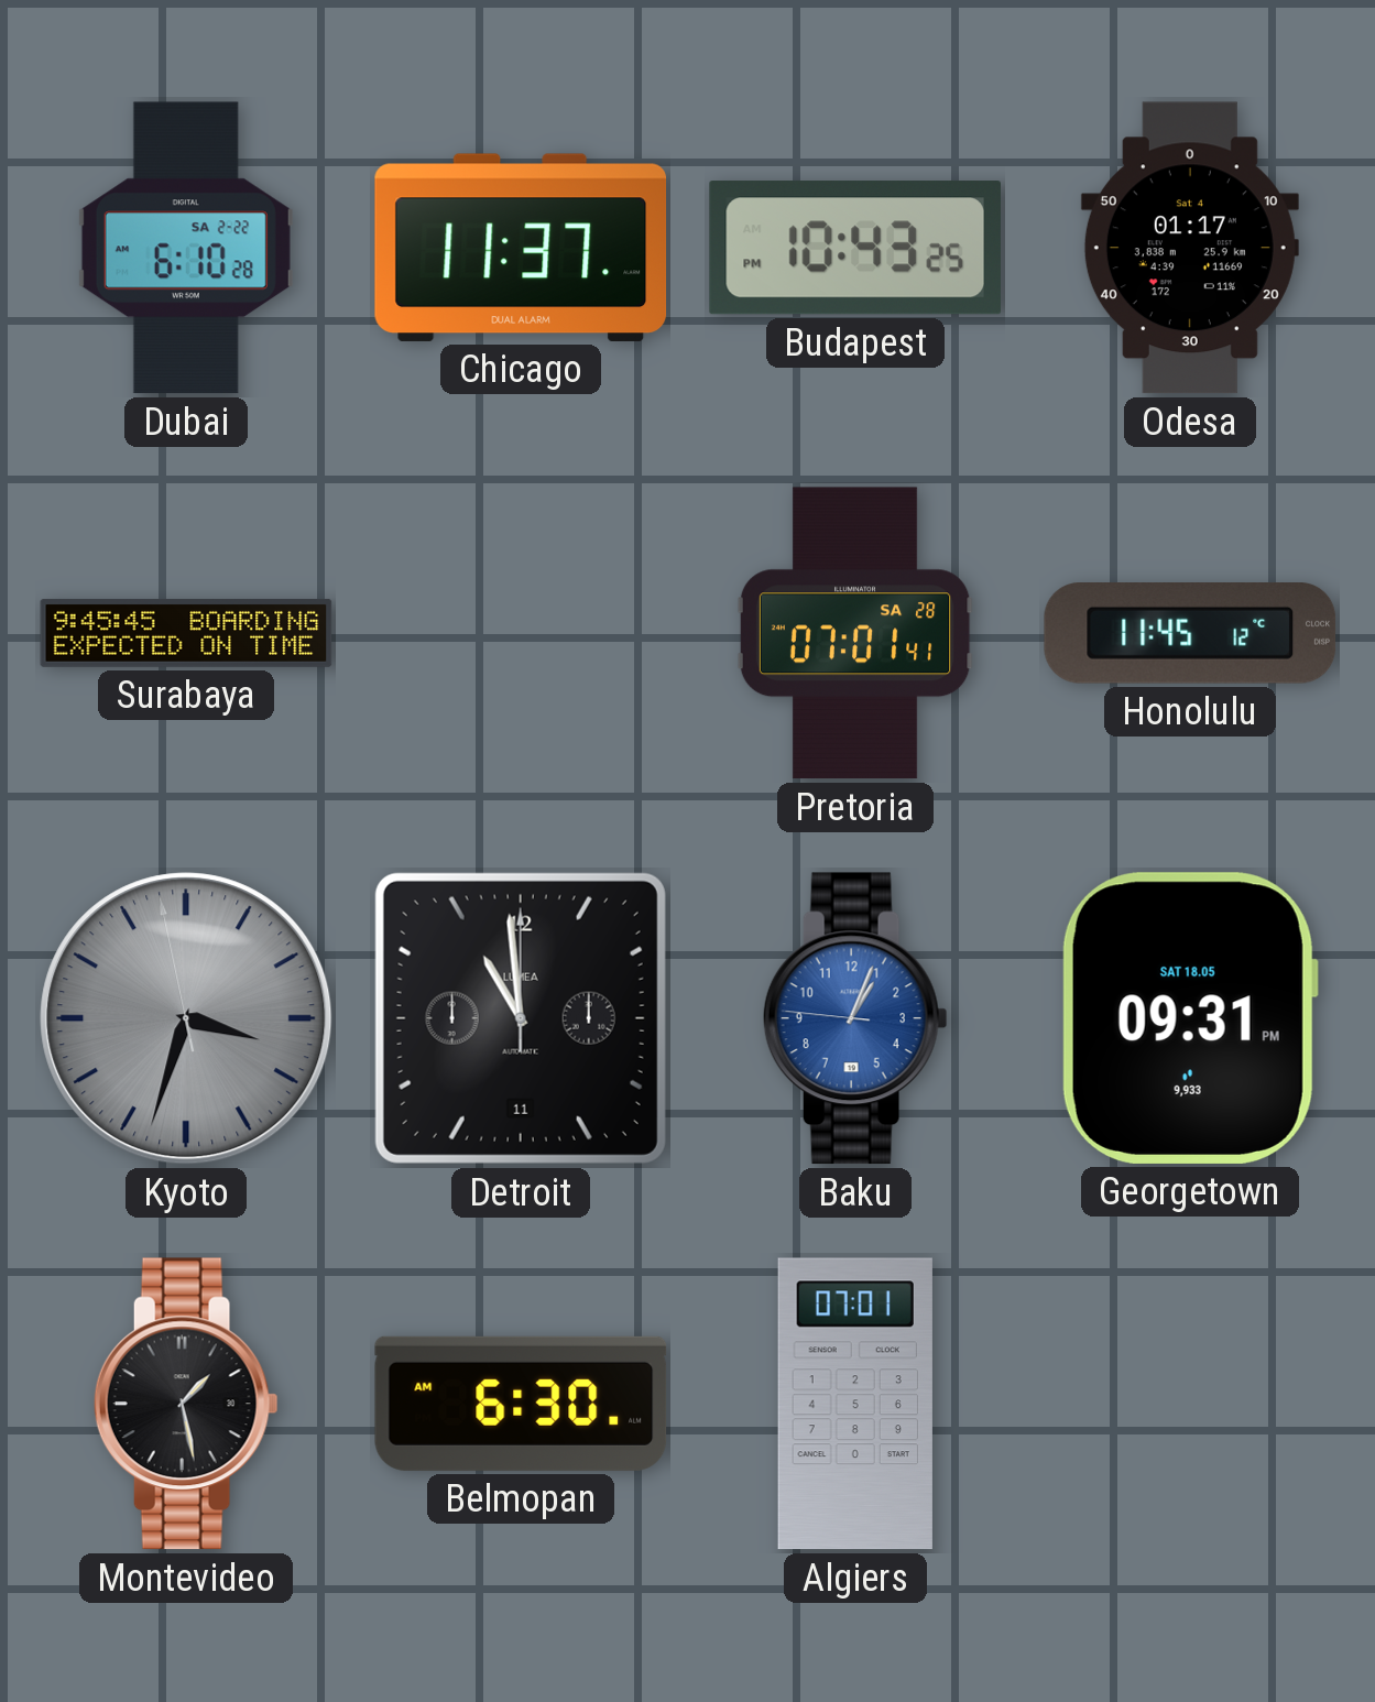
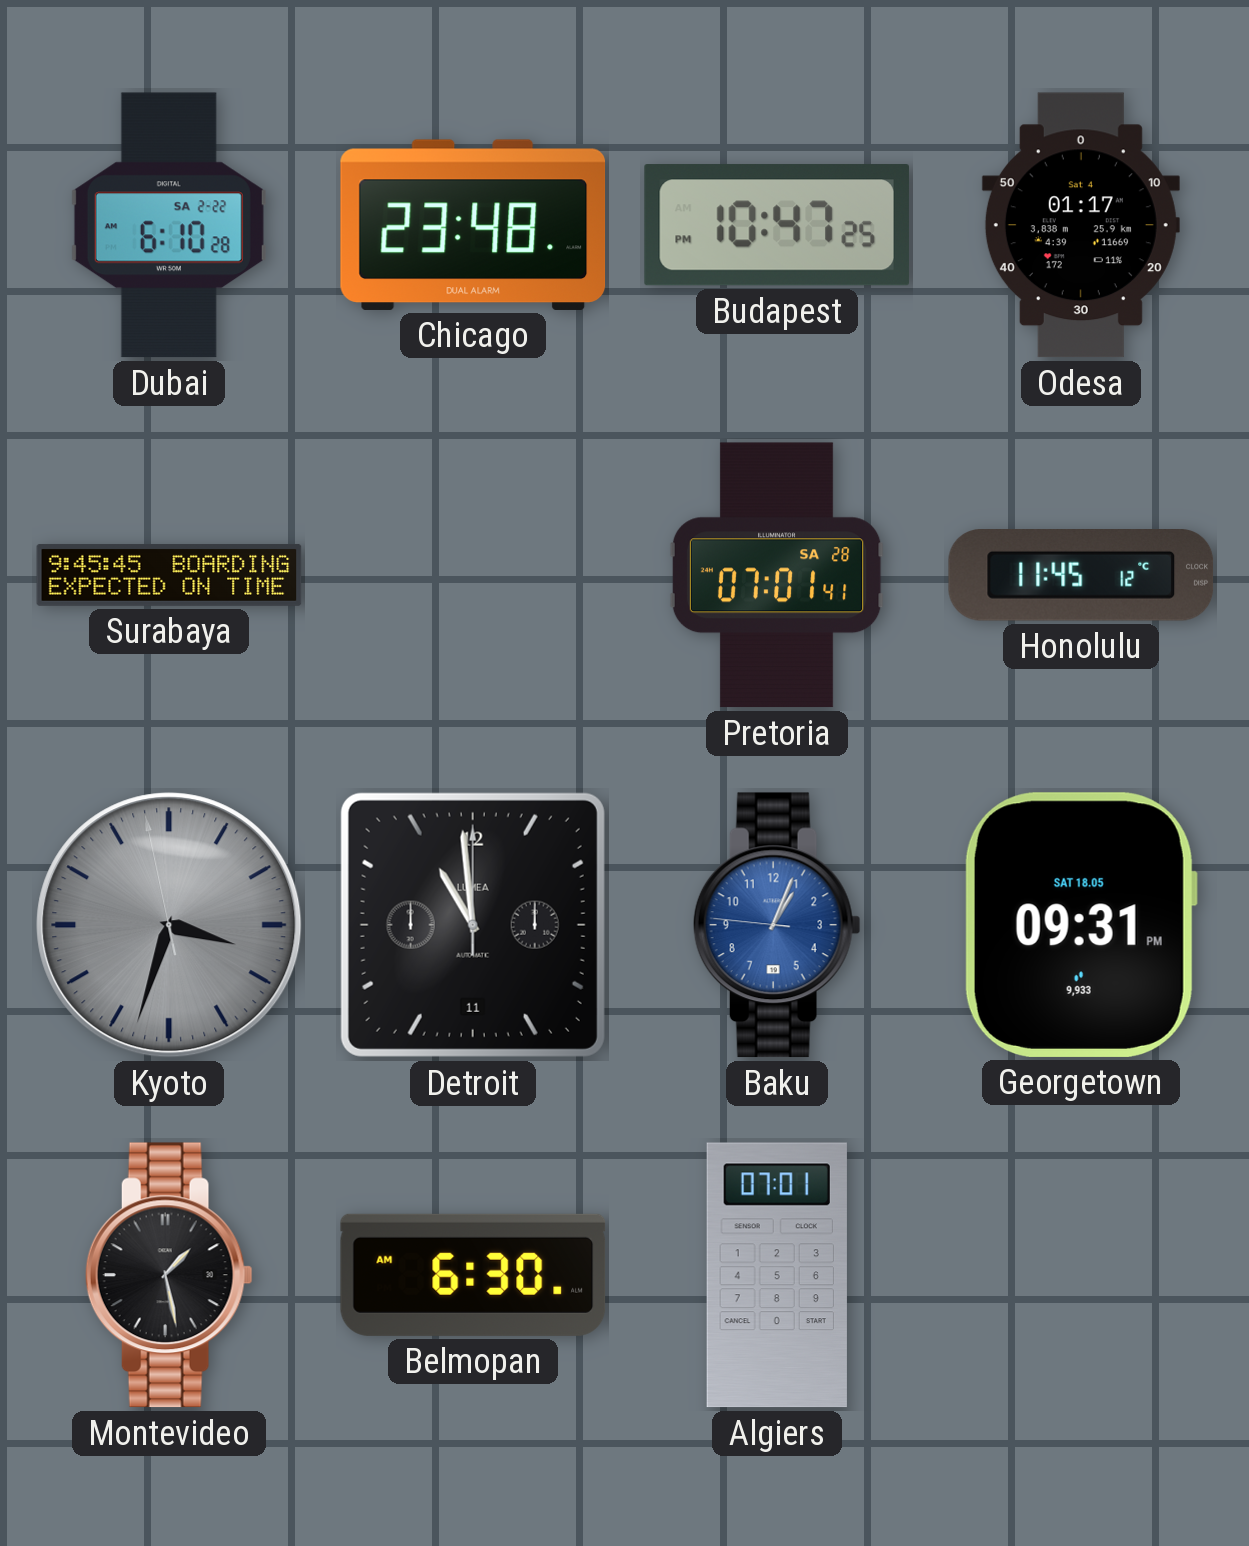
Chicago: 11:37 -> 23:48 (473, 225)
Budapest: 10:43 -> 10:47 (777, 225)
